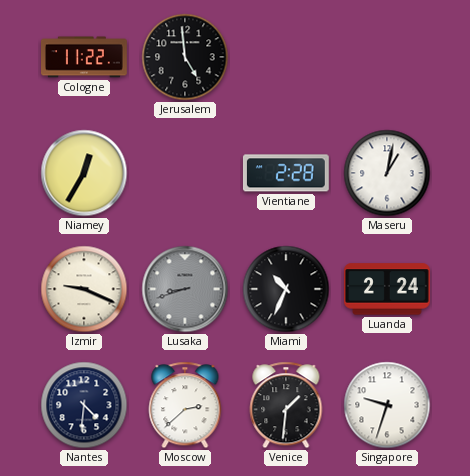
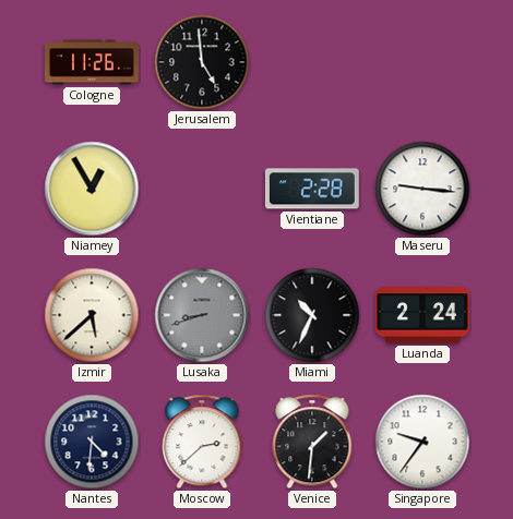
Cologne: 11:22 -> 11:26 (93, 62)
Niamey: 12:35 -> 12:55 (92, 189)
Maseru: 1:02 -> 9:16 (422, 189)
Izmir: 9:19 -> 5:38 (92, 315)
Singapore: 9:33 -> 9:36 (422, 442)
